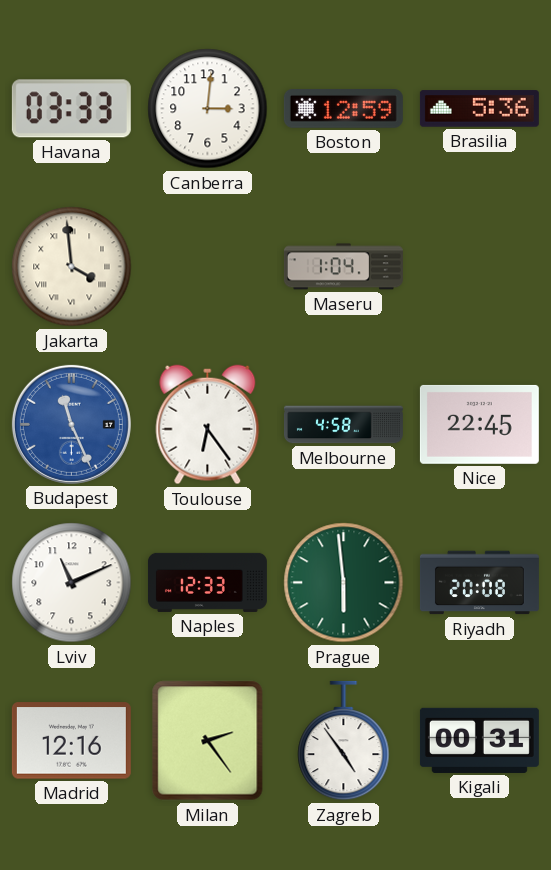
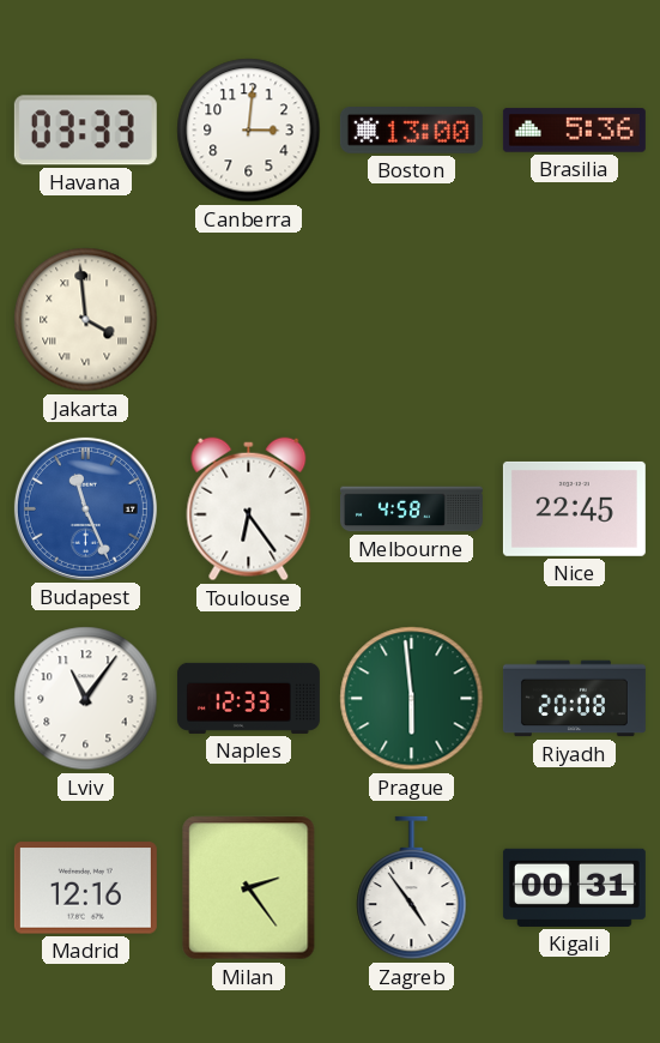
Boston: 12:59 -> 13:00 (411, 131)
Maseru: 1:04 -> none (343, 267)
Lviv: 11:11 -> 11:06 (86, 699)
